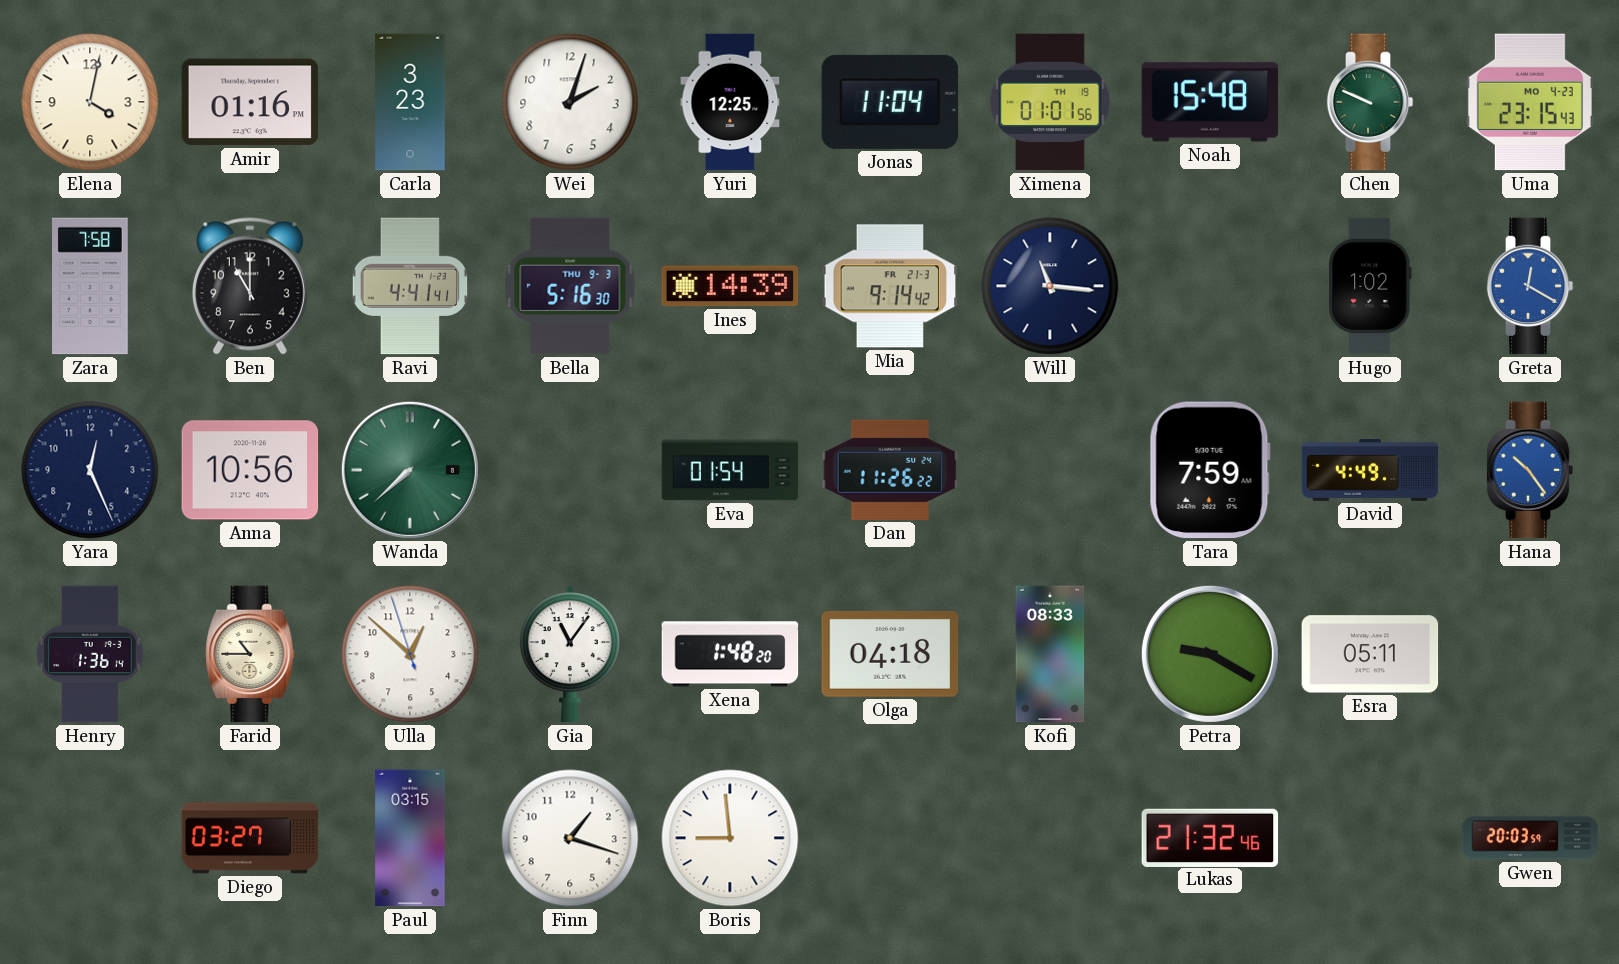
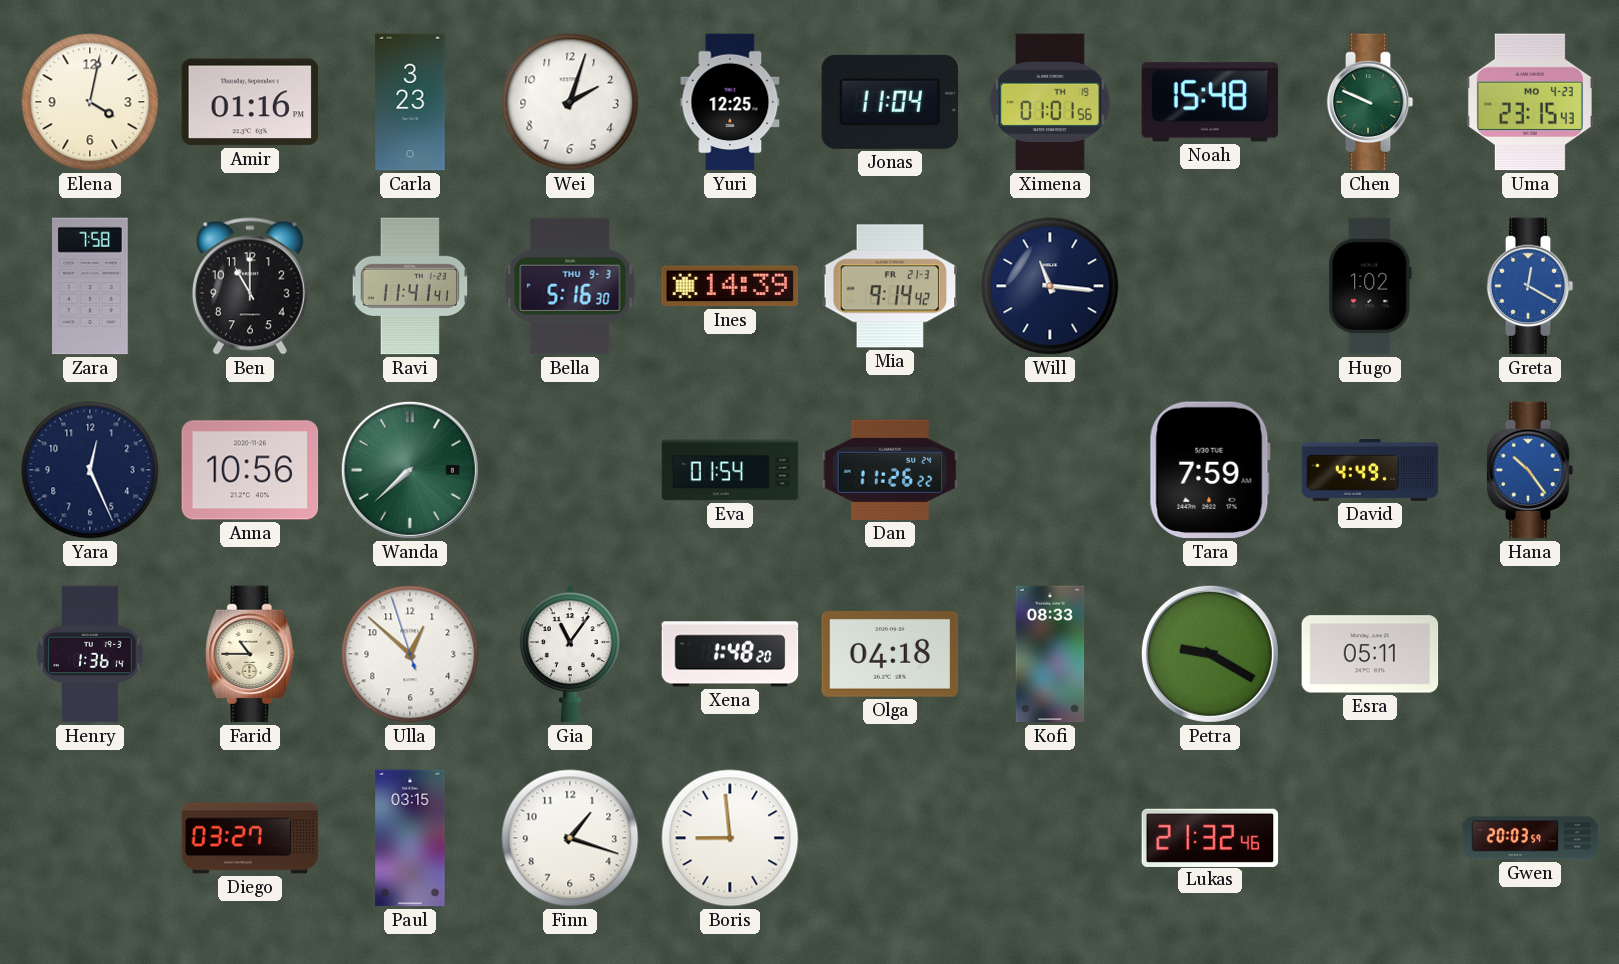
Ravi: 4:41 -> 11:41 (409, 286)
